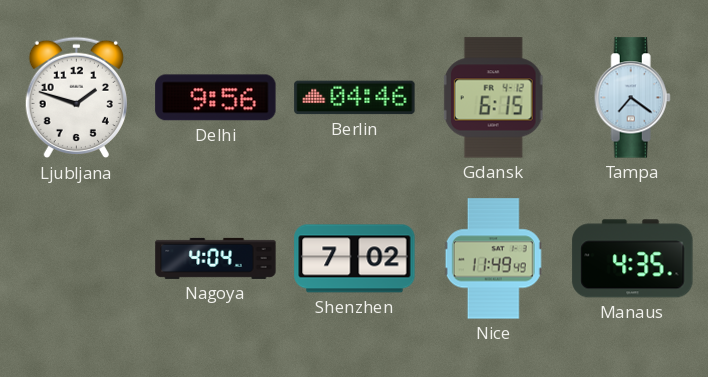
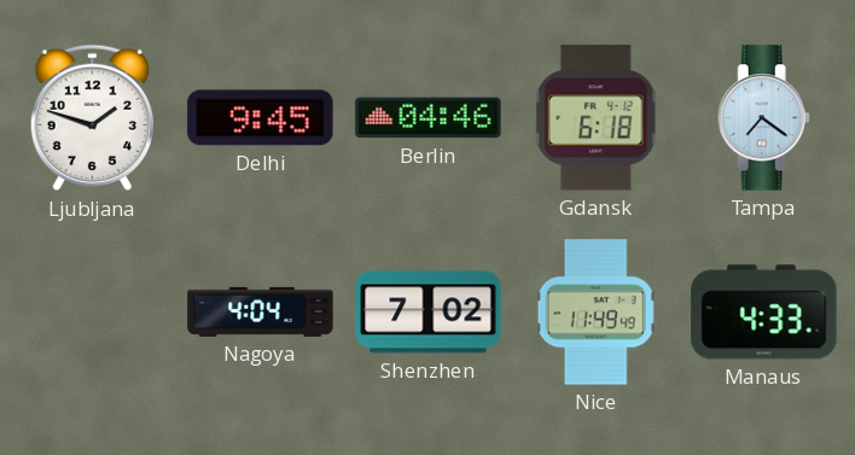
Delhi: 9:56 -> 9:45 (261, 118)
Gdansk: 6:15 -> 6:18 (595, 118)
Manaus: 4:35 -> 4:33 (764, 313)
